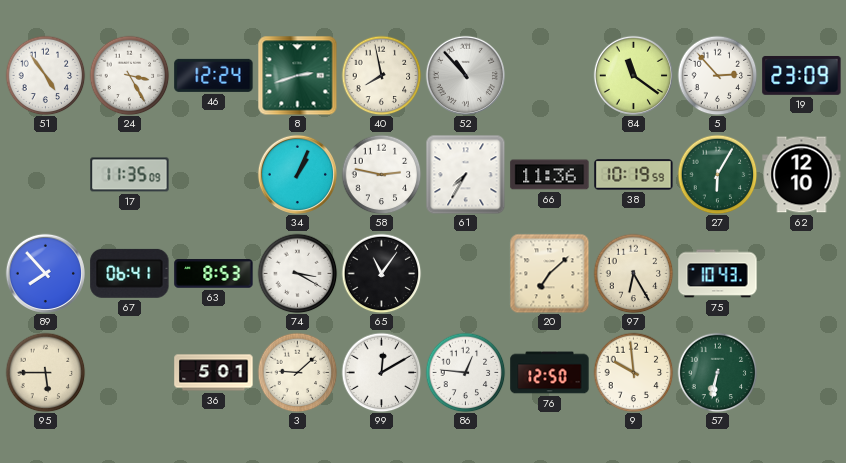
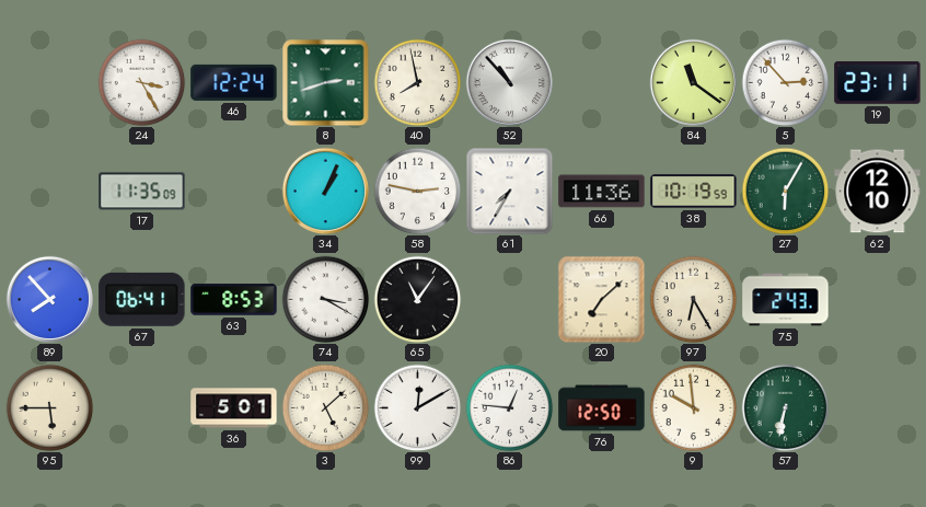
51: 4:54 -> none (45, 75)
19: 23:09 -> 23:11 (878, 83)
75: 10:43 -> 2:43 (786, 300)
3: 9:08 -> 5:08 (325, 407)
